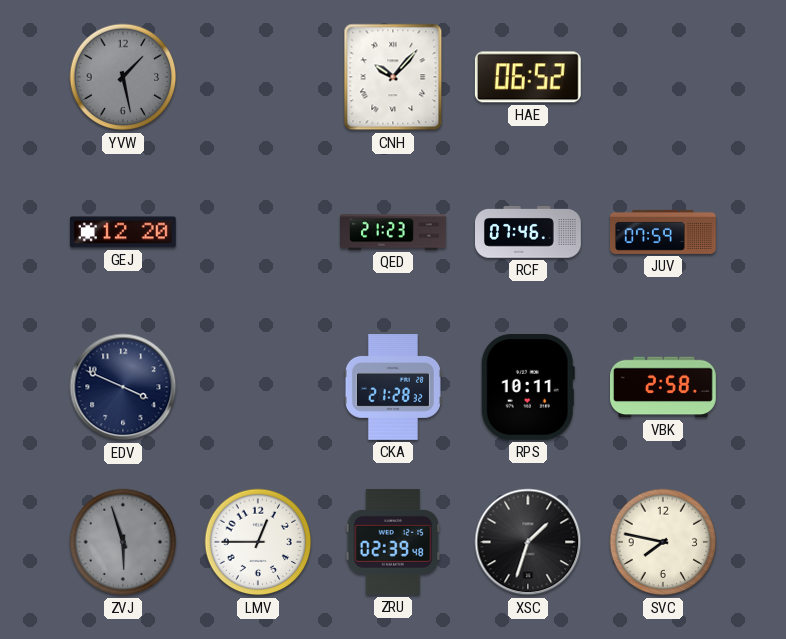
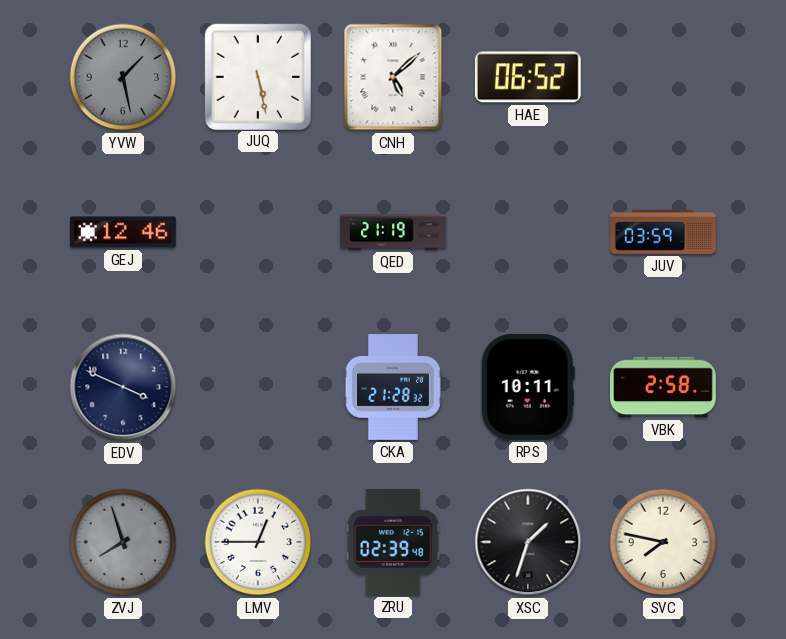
JUQ: none -> 5:28 (257, 76)
CNH: 10:07 -> 5:08 (393, 77)
GEJ: 12:20 -> 12:46 (123, 232)
QED: 21:23 -> 21:19 (393, 232)
RCF: 07:46 -> none (529, 233)
JUV: 07:59 -> 03:59 (664, 232)
ZVJ: 5:57 -> 7:57 (123, 542)
